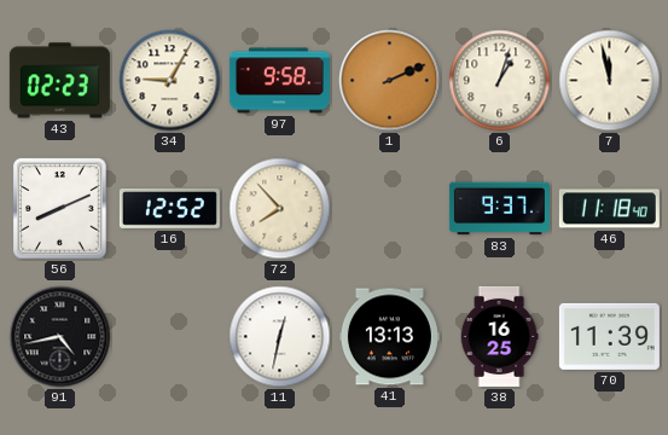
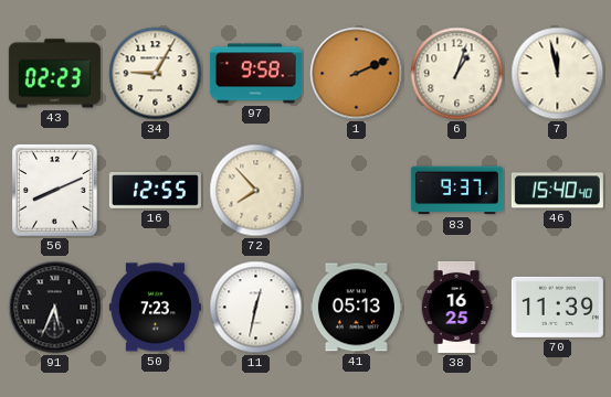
16: 12:52 -> 12:55 (155, 191)
46: 11:18 -> 15:40 (557, 191)
91: 4:43 -> 5:34 (55, 308)
50: none -> 7:23 (155, 308)
41: 13:13 -> 05:13 (356, 308)
